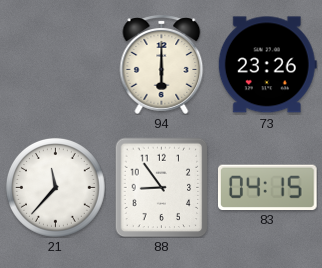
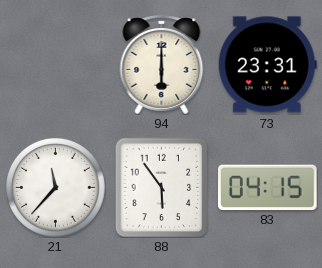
73: 23:26 -> 23:31 (267, 65)
88: 8:54 -> 5:54 (162, 187)
